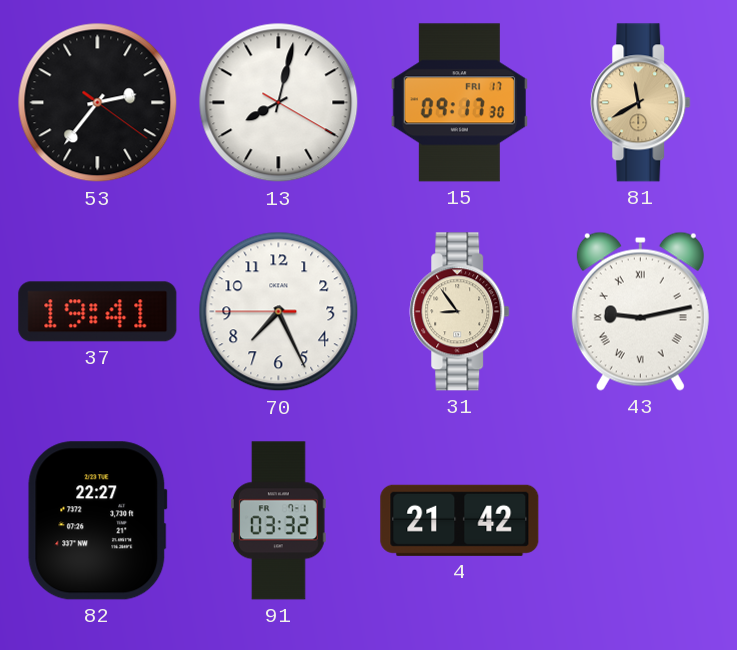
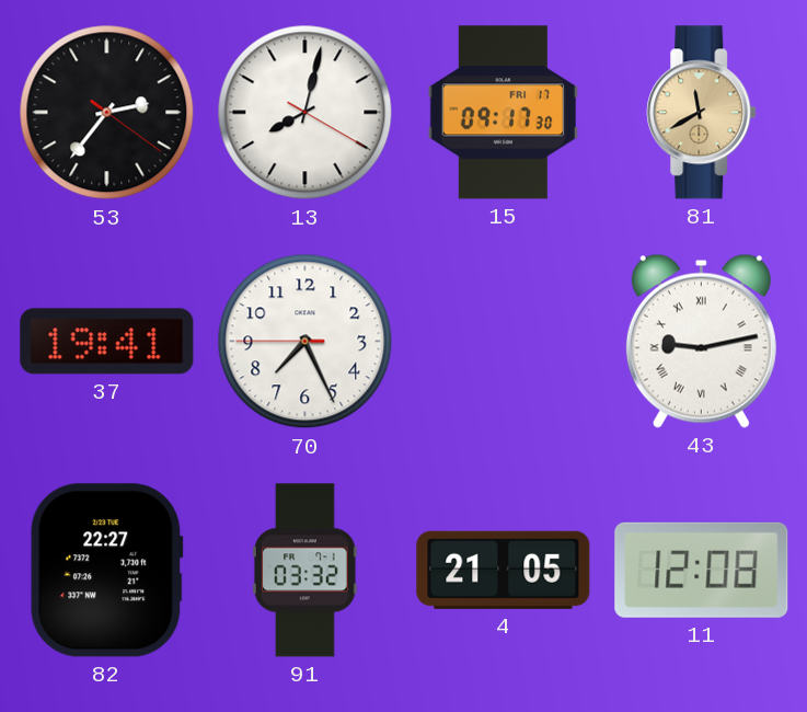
31: 8:54 -> none (460, 312)
4: 21:42 -> 21:05 (504, 570)
11: none -> 12:08 (702, 570)
